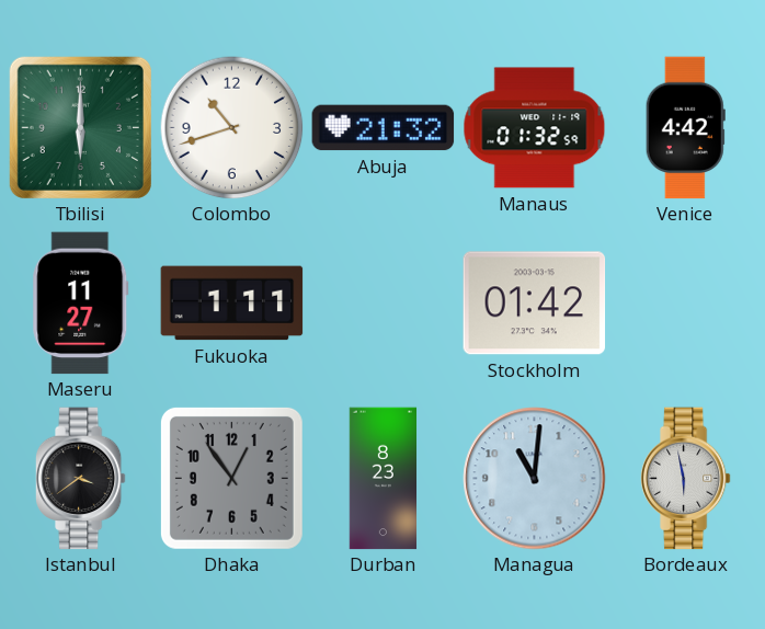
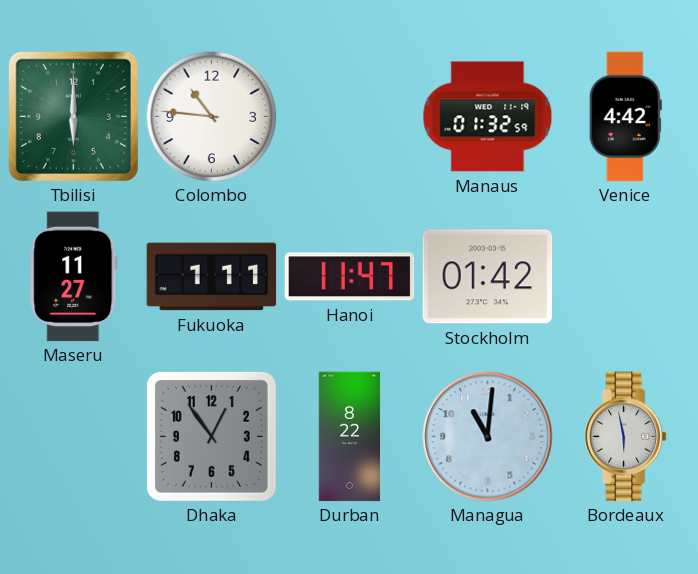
Colombo: 10:42 -> 10:46 (212, 117)
Abuja: 21:32 -> none (384, 128)
Hanoi: none -> 11:47 (350, 277)
Istanbul: 3:39 -> none (80, 479)
Durban: 8:23 -> 8:22 (350, 437)
